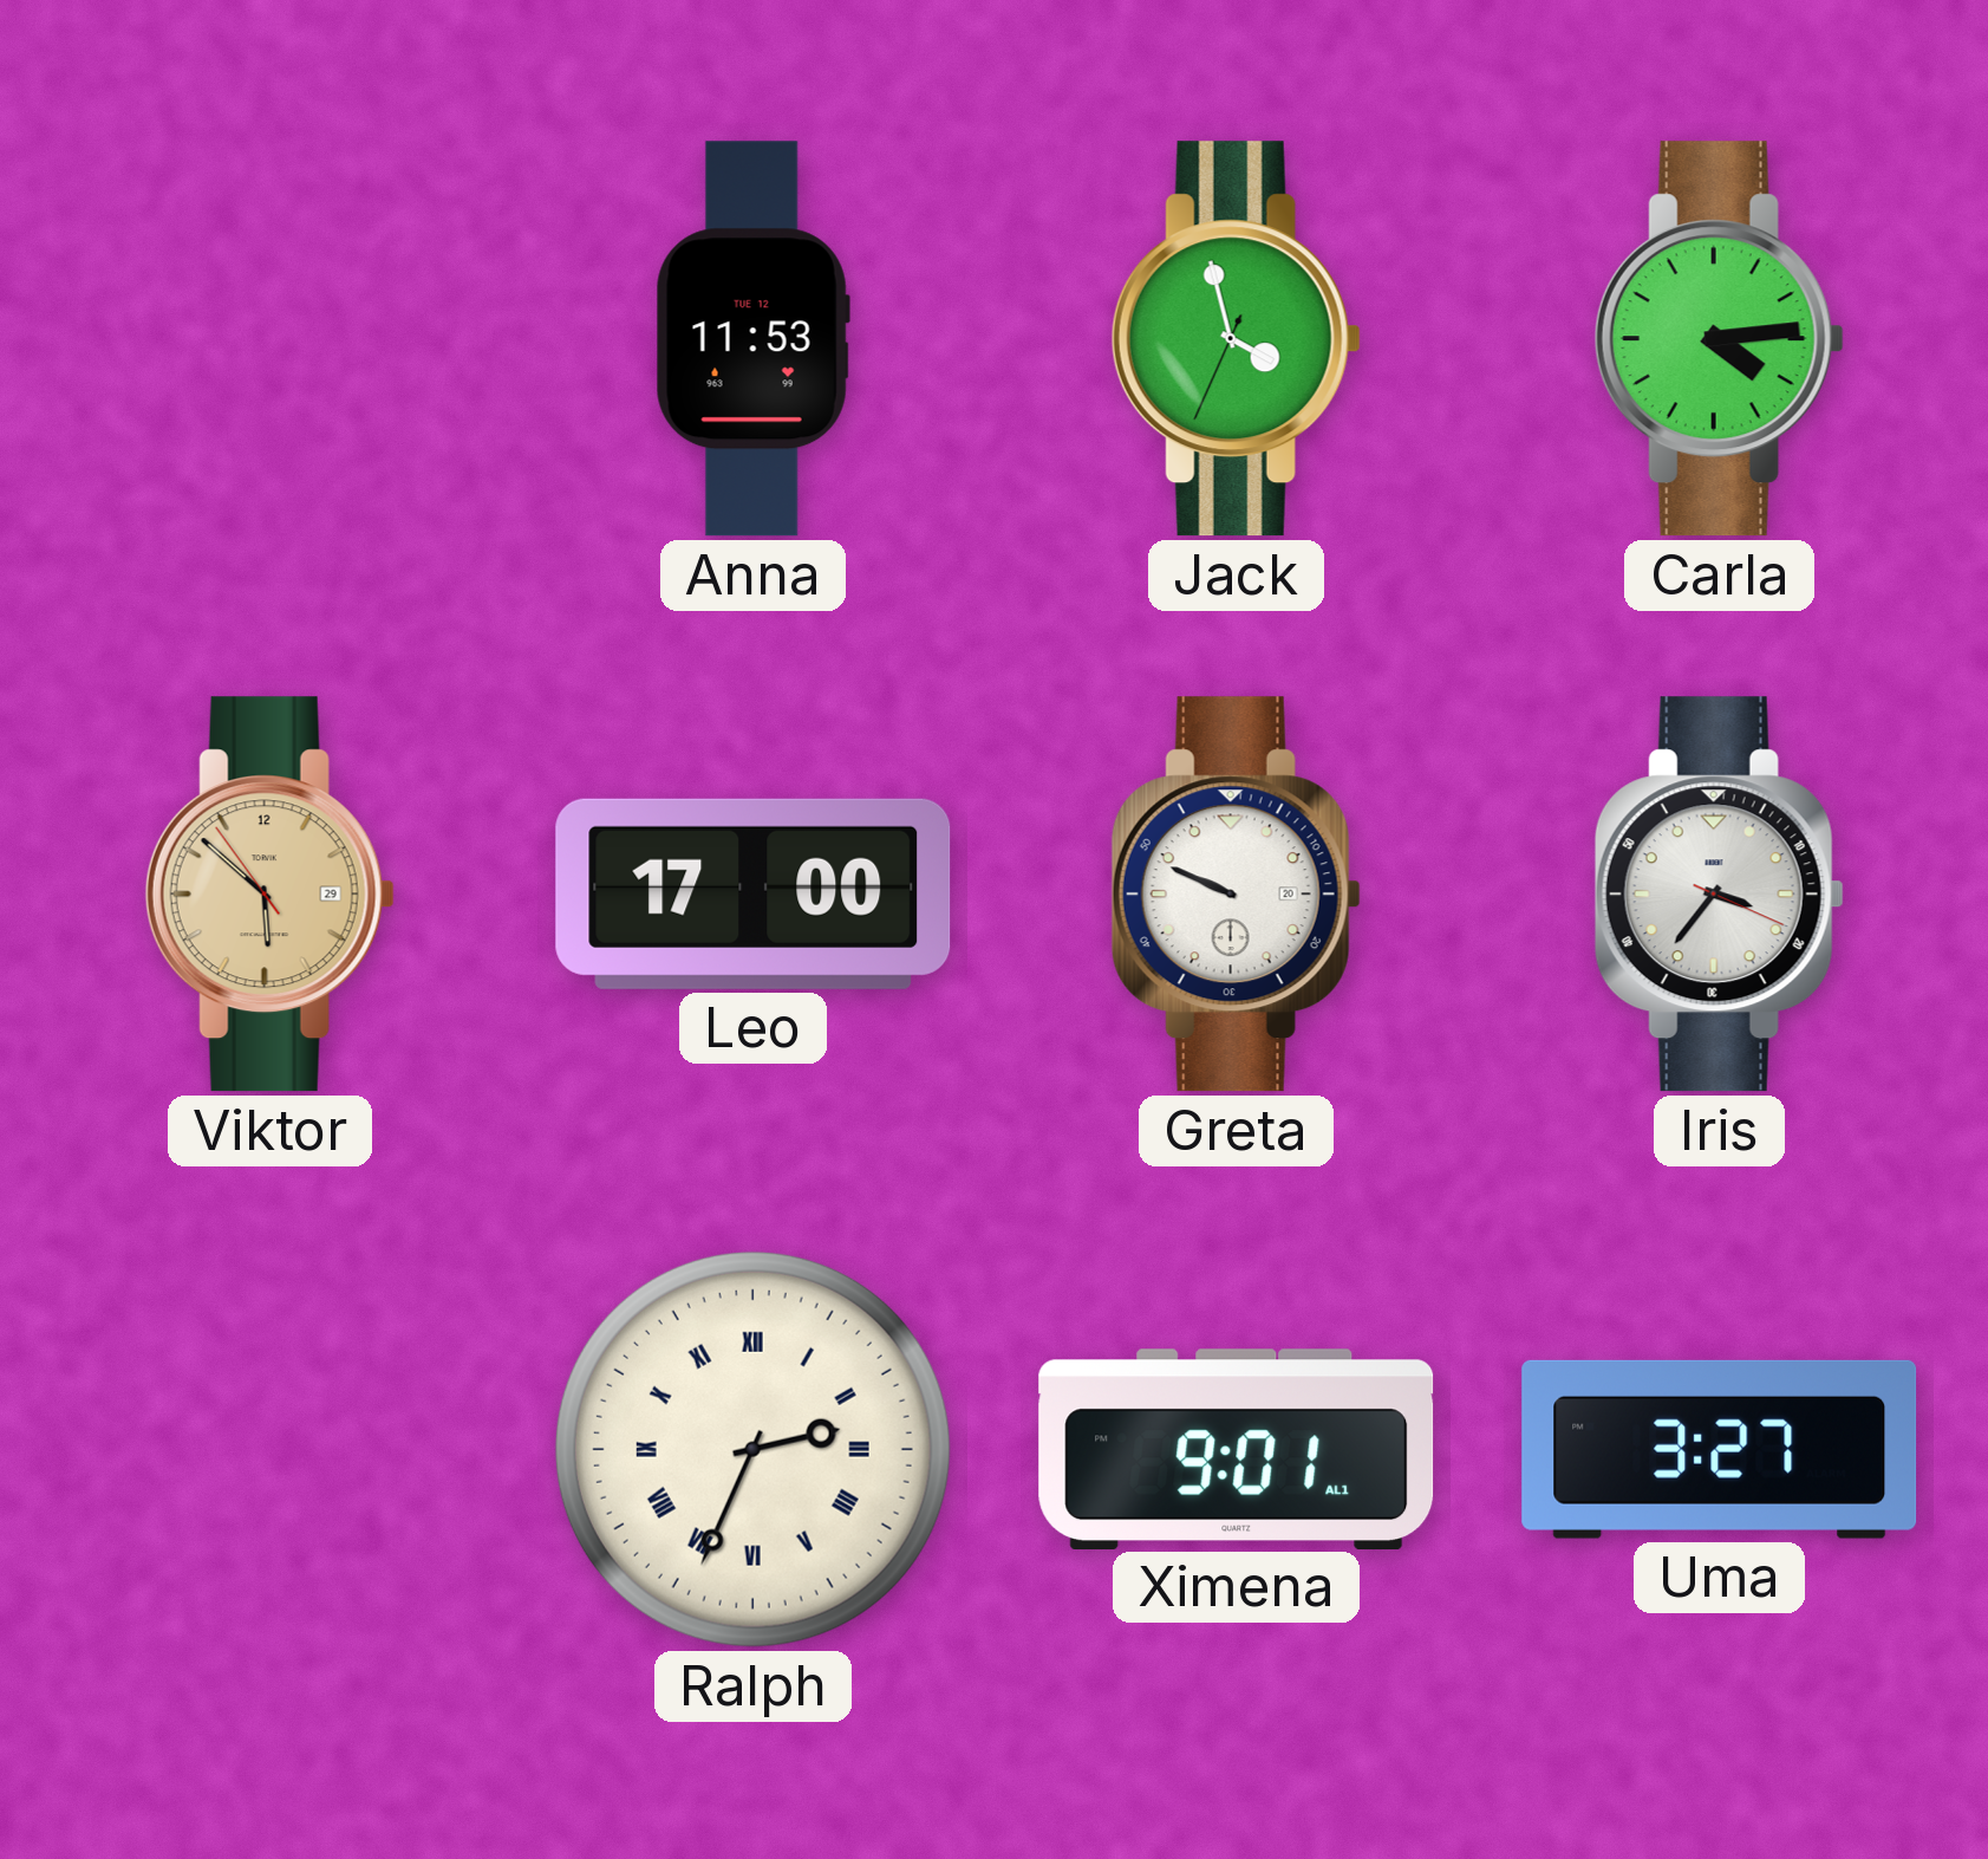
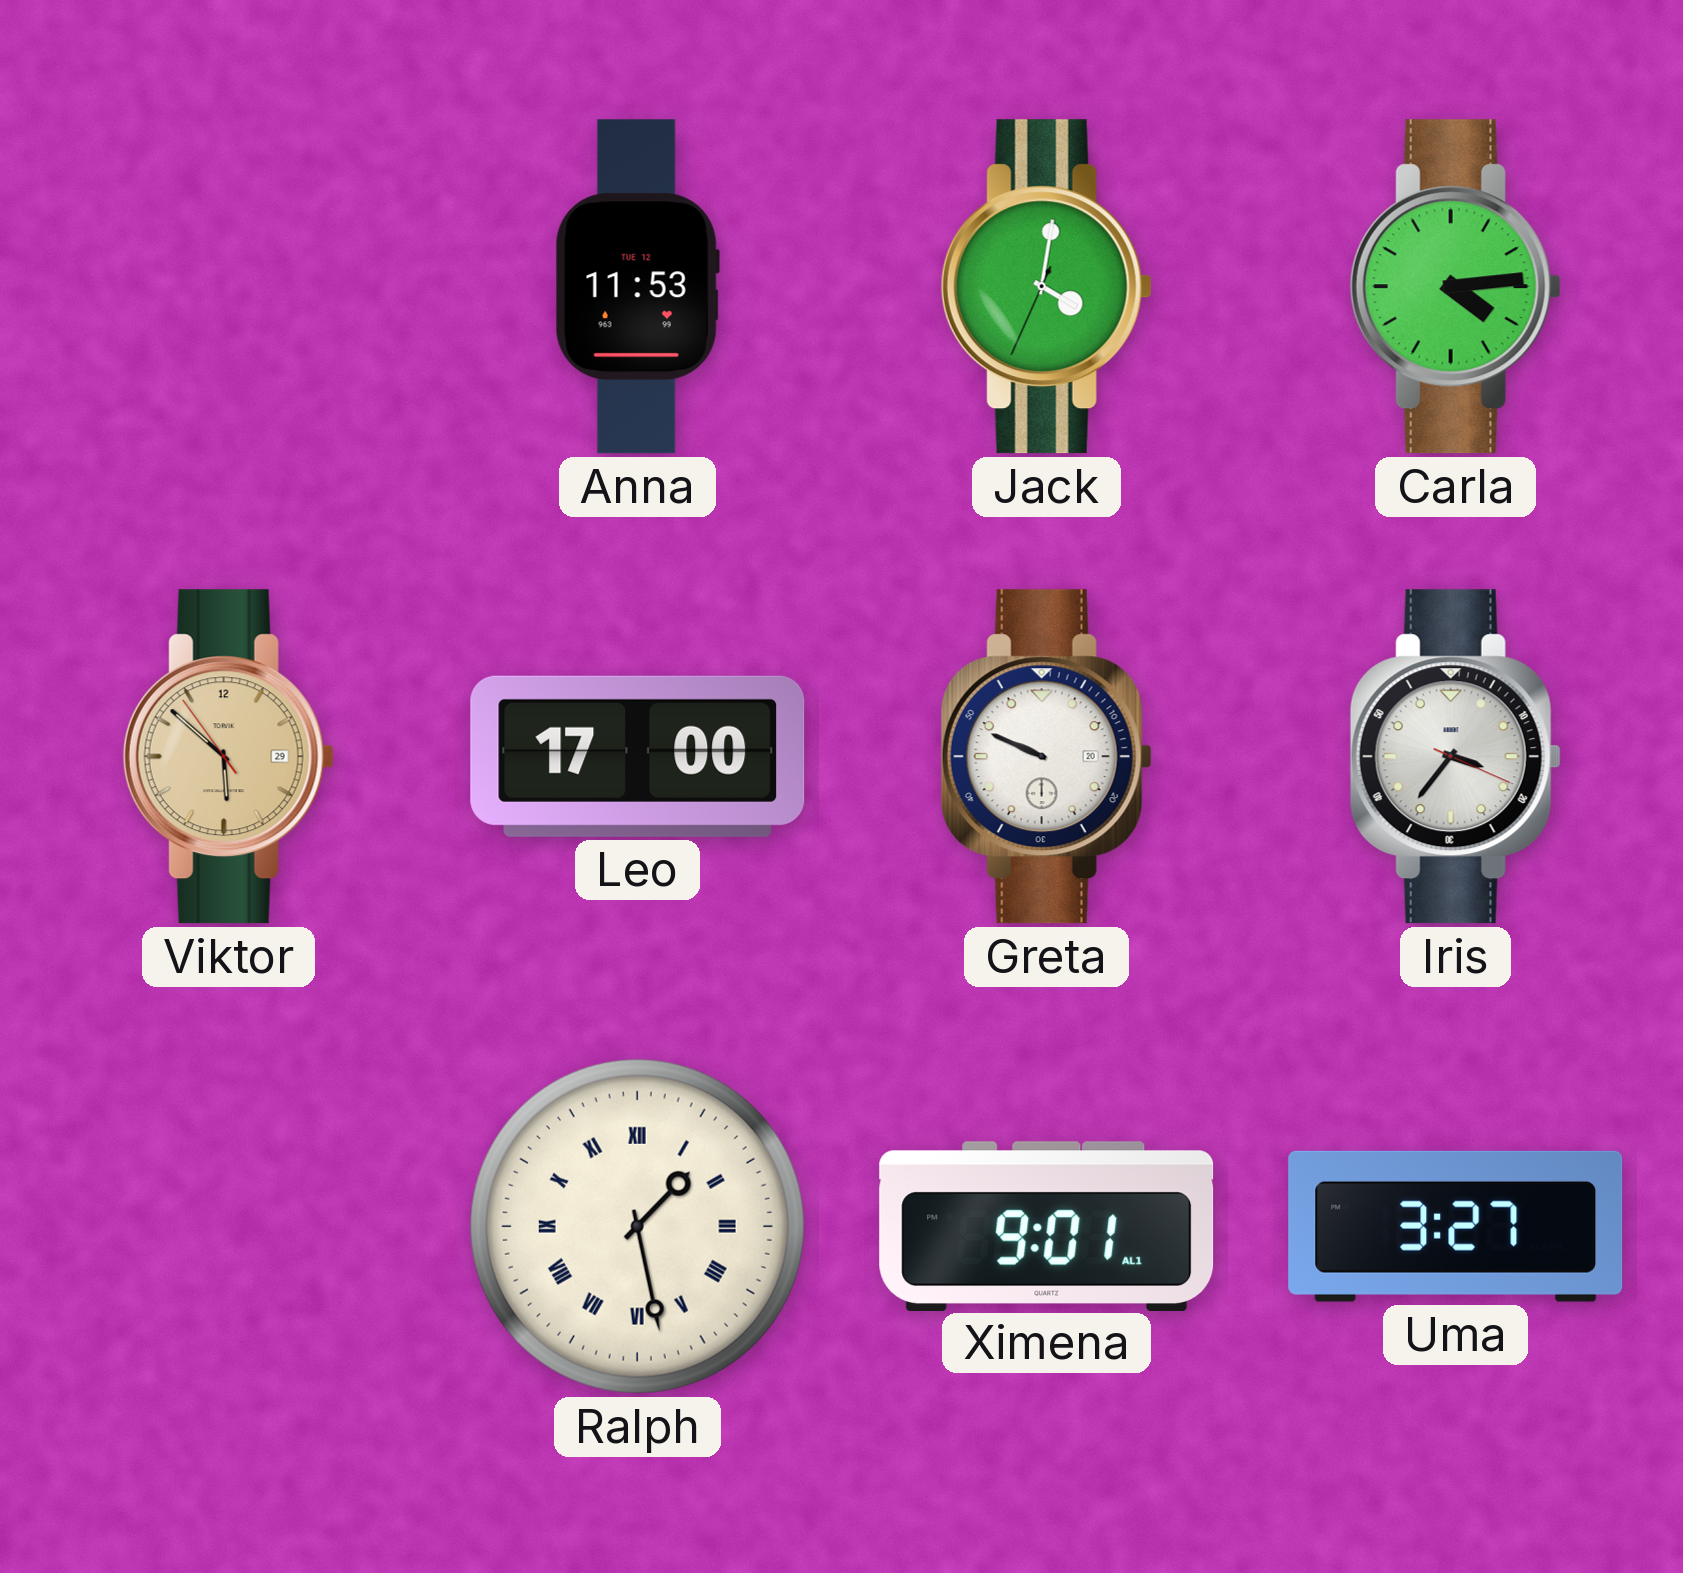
Jack: 3:57 -> 4:01 (1046, 287)
Ralph: 2:34 -> 1:28 (637, 1226)
